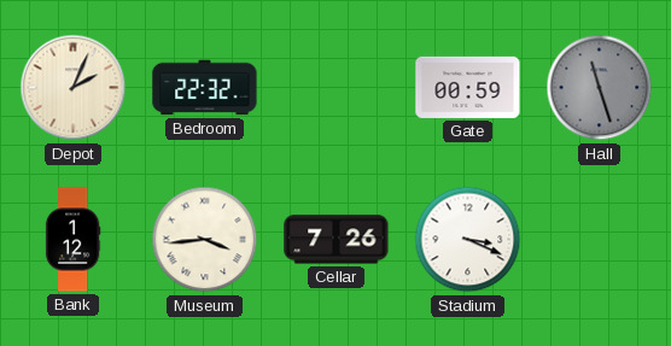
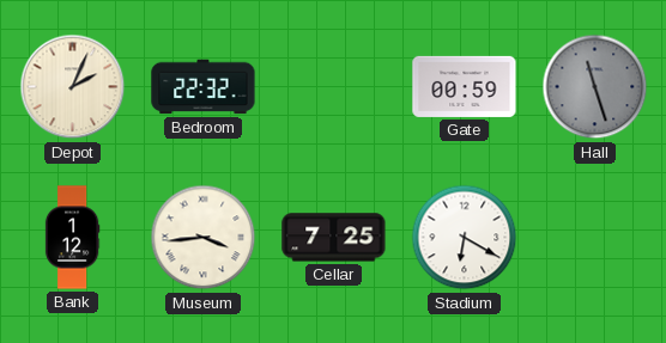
Cellar: 7:26 -> 7:25 (334, 238)
Stadium: 3:19 -> 6:20 (465, 238)
